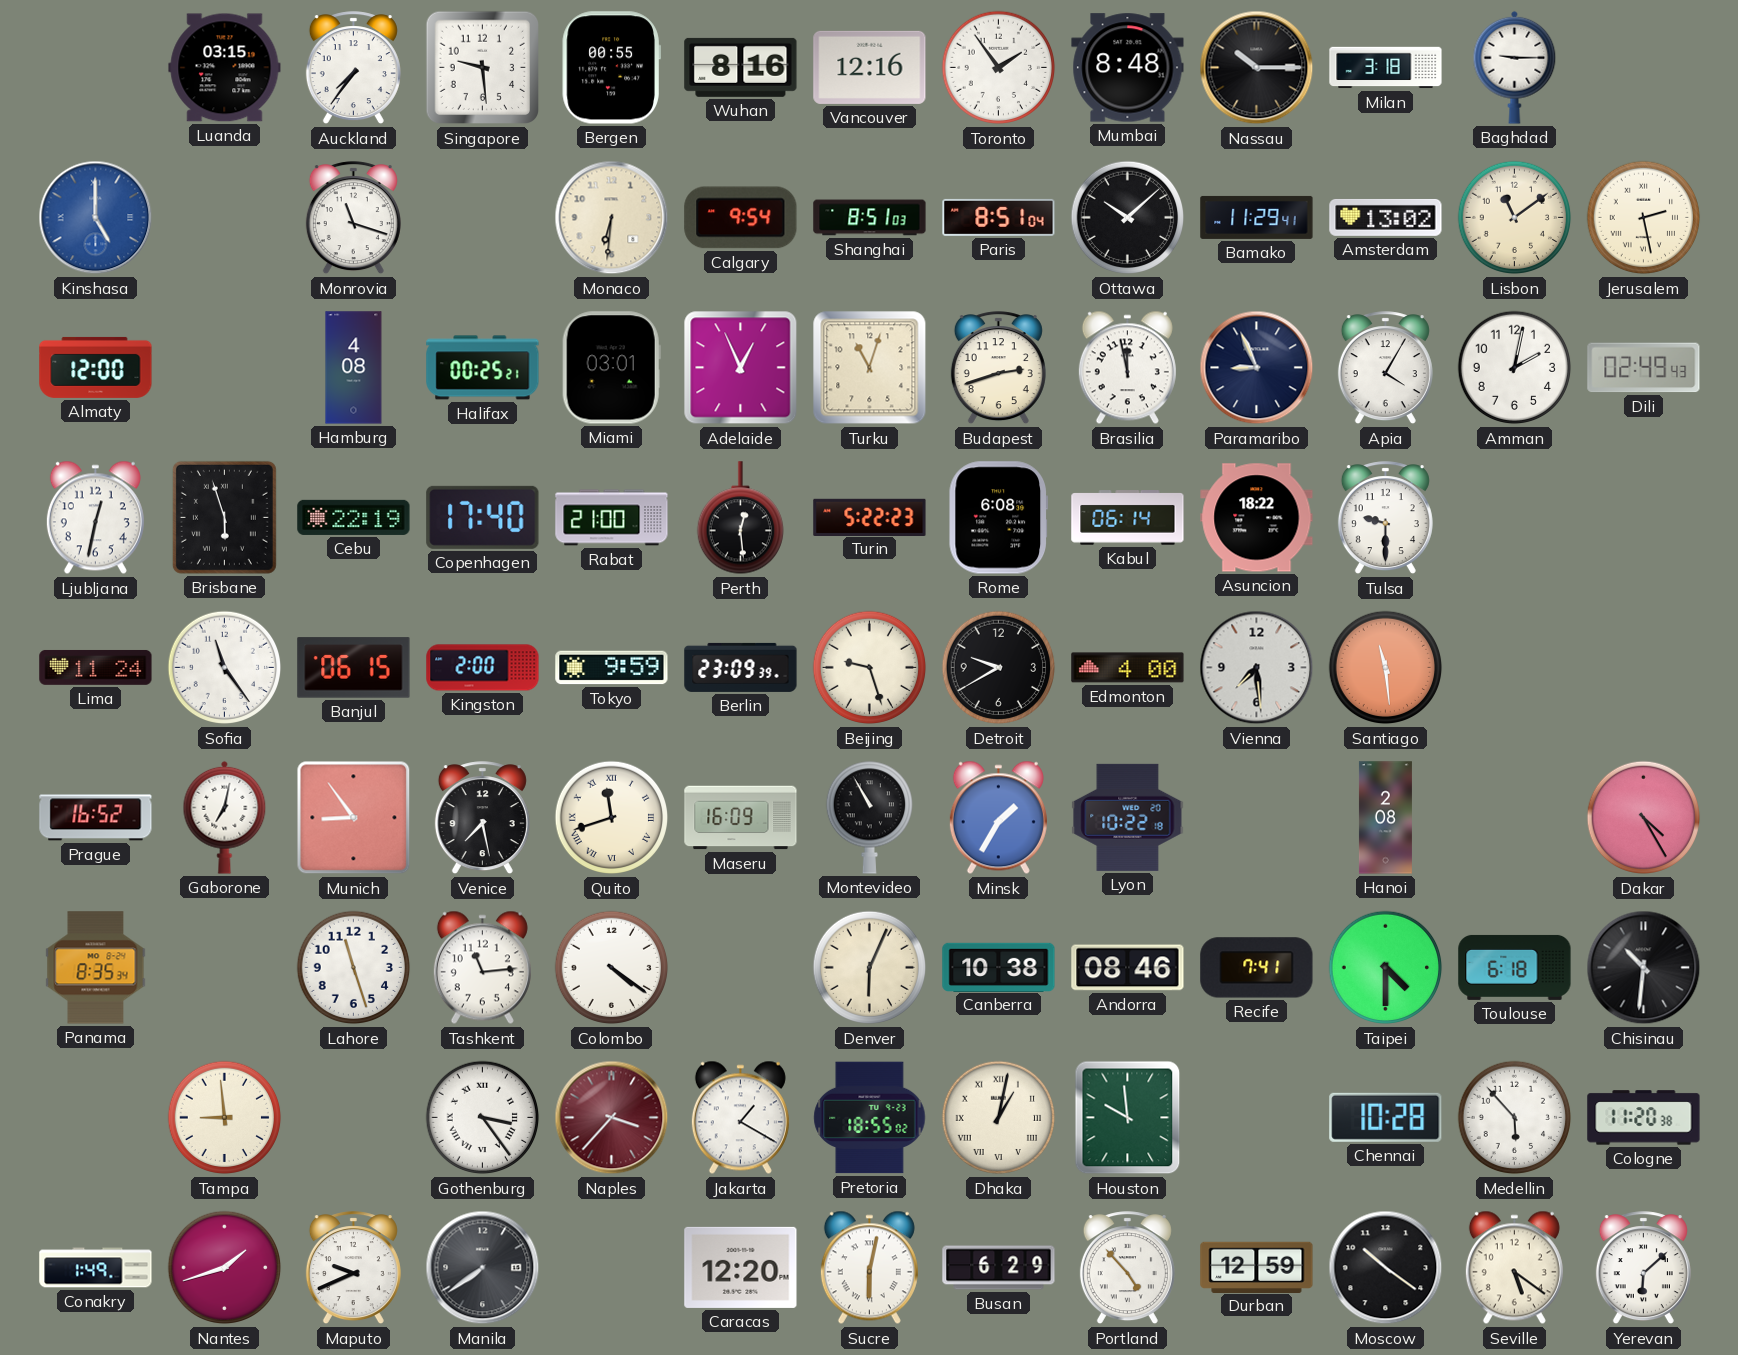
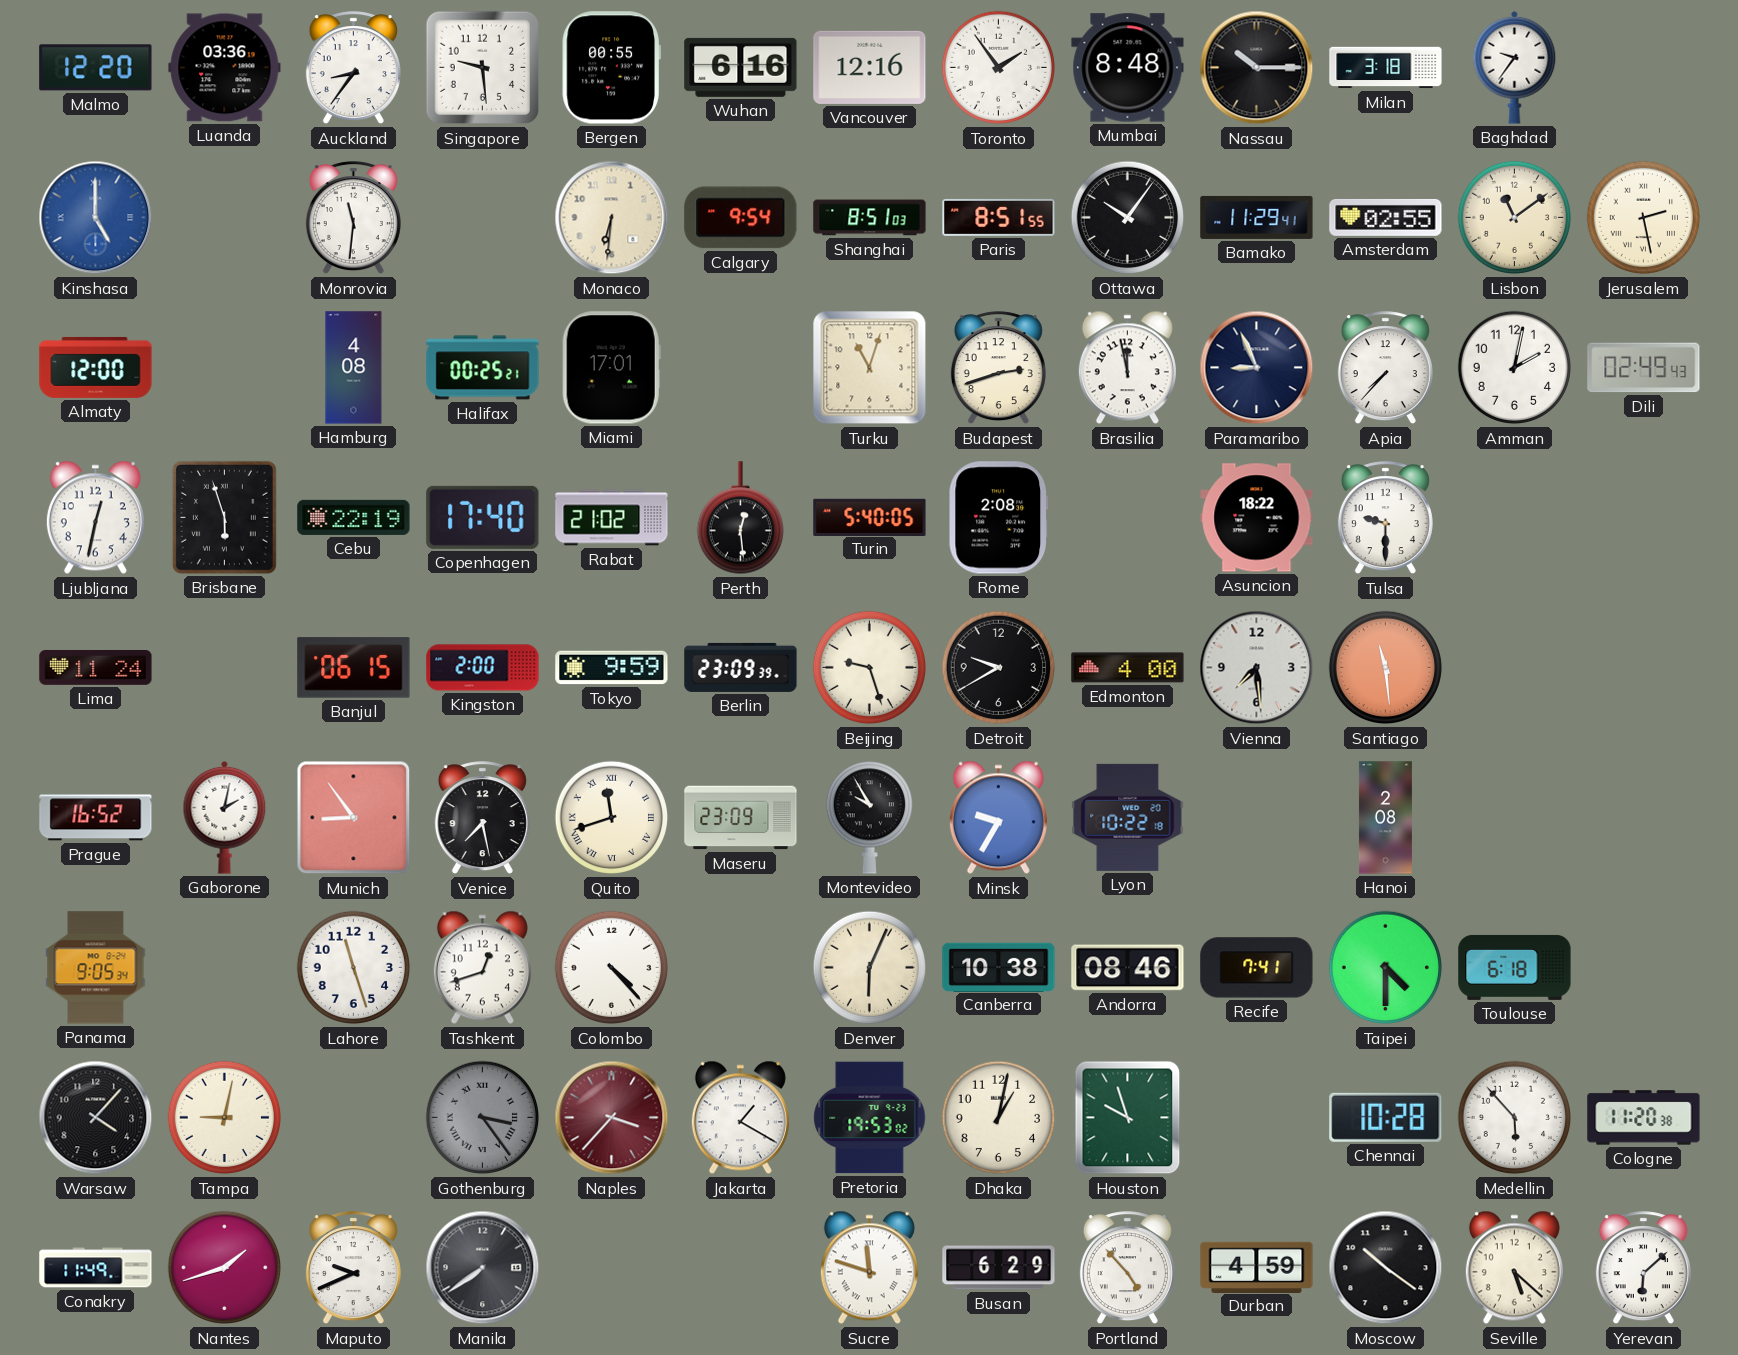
Malmo: none -> 12:20 (96, 68)
Luanda: 03:15 -> 03:36 (225, 68)
Auckland: 7:36 -> 8:36 (353, 68)
Wuhan: 8:16 -> 6:16 (741, 67)
Baghdad: 9:15 -> 9:36 (1515, 67)
Monrovia: 11:18 -> 11:31 (353, 218)
Paris: 8:51:04 -> 8:51:55 (999, 217)
Ottawa: 10:08 -> 10:06 (1128, 218)
Amsterdam: 13:02 -> 02:55 (1386, 217)
Miami: 03:01 -> 17:01 (611, 368)
Adelaide: 12:56 -> none (741, 368)
Apia: 4:05 -> 7:37 (1385, 368)
Rabat: 21:00 -> 21:02 (612, 518)
Turin: 5:22 -> 5:40 (870, 517)
Rome: 6:08 -> 2:08 (998, 518)
Kabul: 06:14 -> none (1128, 518)
Sofia: 11:24 -> none (225, 668)
Gaborone: 7:02 -> 2:02 (225, 817)
Maseru: 16:09 -> 23:09 (741, 818)
Montevideo: 10:55 -> 9:55 (869, 817)
Minsk: 1:35 -> 9:35 (998, 818)
Dakar: 4:25 -> none (1644, 818)
Panama: 8:35 -> 9:05 (96, 968)
Tashkent: 11:14 -> 12:42 (482, 968)
Colombo: 4:21 -> 4:23 (612, 968)
Chisinau: 10:31 -> none (1644, 968)
Warsaw: none -> 4:07 (96, 1118)
Tampa: 8:59 -> 9:02 (225, 1118)
Gothenburg dial: white -> grey (483, 1118)
Pretoria: 18:55 -> 19:53 (870, 1118)
Dhaka numerals: Roman -> Arabic (999, 1118)
Houston: 9:59 -> 9:57 (1128, 1118)
Conakry: 1:49 -> 11:49 (96, 1268)
Caracas: 12:20 -> none (741, 1267)
Sucre: 6:02 -> 11:48 (869, 1268)
Durban: 12:59 -> 4:59 (1257, 1267)
Seville: 5:21 -> 5:22 (1514, 1268)
